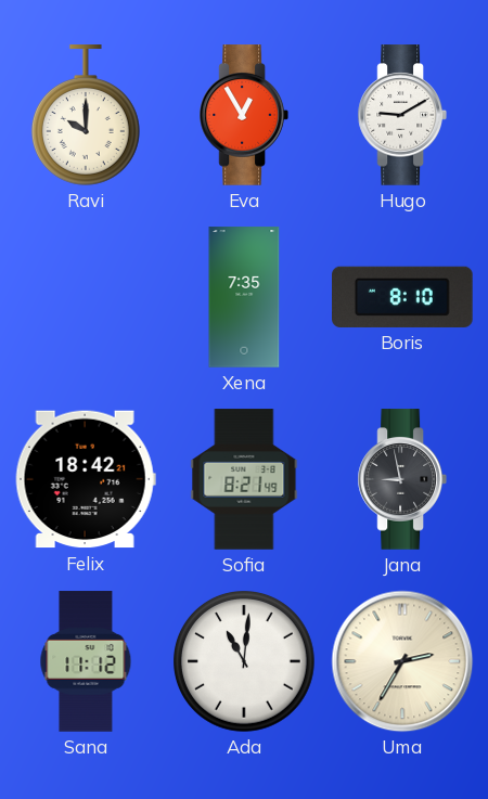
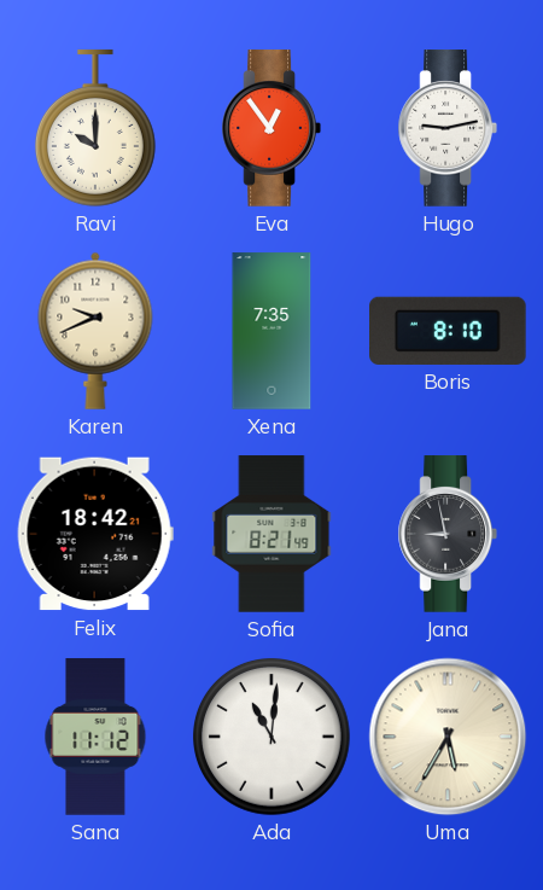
Eva: 12:55 -> 12:54 (270, 128)
Hugo: 9:10 -> 9:13 (446, 128)
Karen: none -> 9:41 (95, 331)
Uma: 2:35 -> 5:35 (448, 737)
